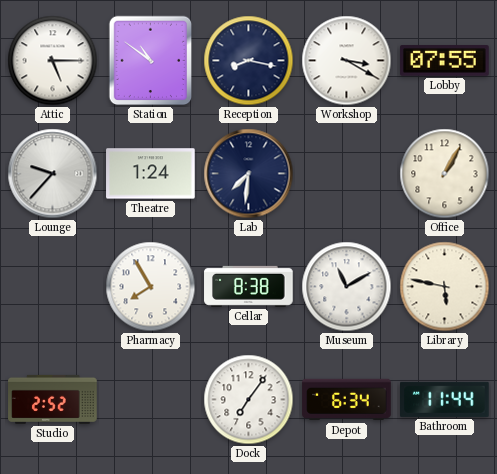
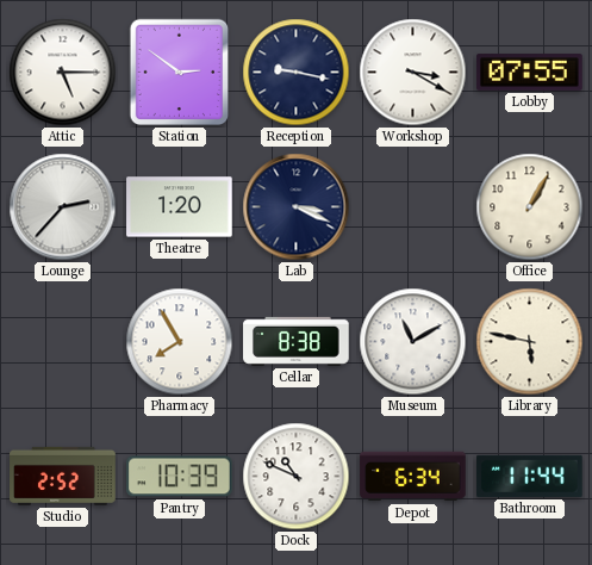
Station: 10:51 -> 2:51 (180, 73)
Reception: 8:17 -> 9:17 (297, 73)
Lounge: 9:37 -> 2:37 (63, 207)
Theatre: 1:24 -> 1:20 (180, 207)
Lab: 7:31 -> 3:19 (297, 207)
Pantry: none -> 10:39 (180, 477)
Dock: 7:06 -> 10:49 (297, 477)
